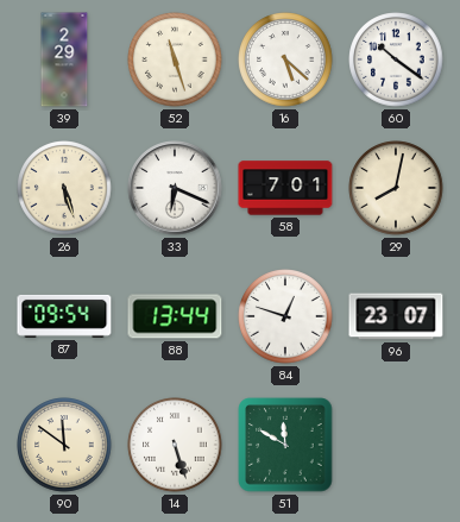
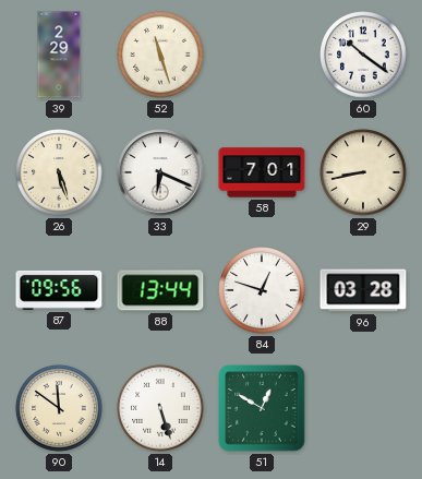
16: 5:22 -> none (285, 59)
29: 8:02 -> 8:43 (363, 172)
87: 09:54 -> 09:56 (59, 290)
96: 23:07 -> 03:28 (363, 290)
51: 11:50 -> 12:50 (262, 408)
